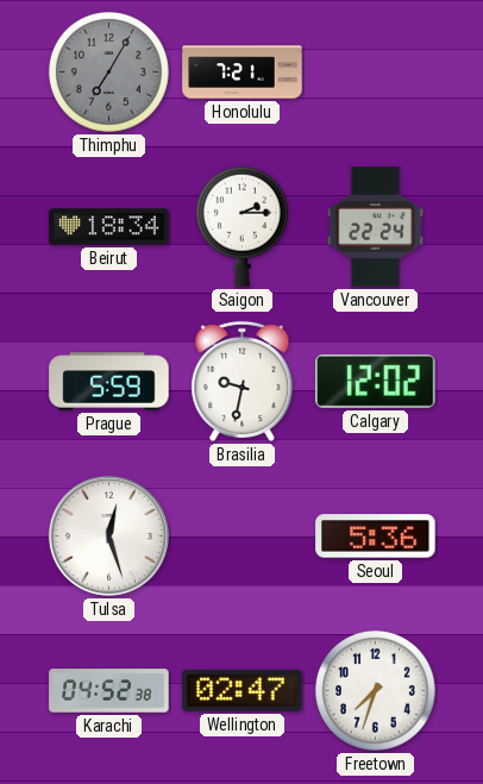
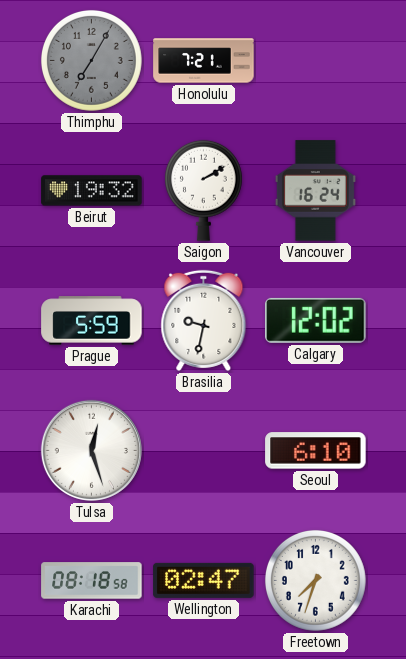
Beirut: 18:34 -> 19:32 (92, 191)
Saigon: 2:15 -> 2:10 (203, 190)
Vancouver: 22:24 -> 16:24 (315, 191)
Seoul: 5:36 -> 6:10 (316, 451)
Karachi: 04:52 -> 08:18 (92, 581)
